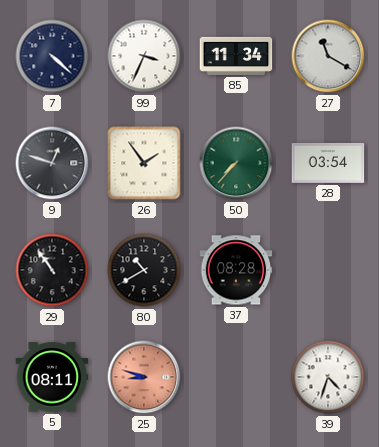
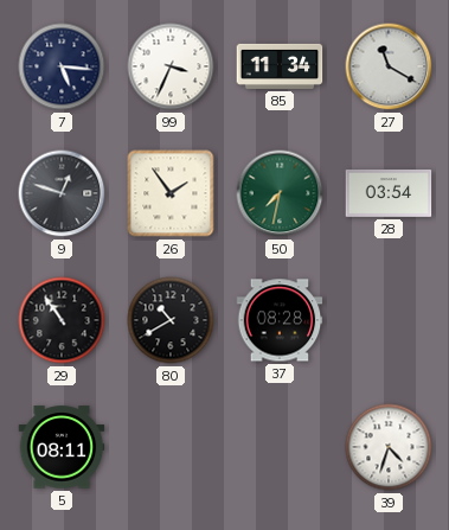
7: 4:22 -> 5:16 (62, 66)
50: 7:37 -> 7:32 (280, 193)
25: 8:48 -> none (144, 377)
